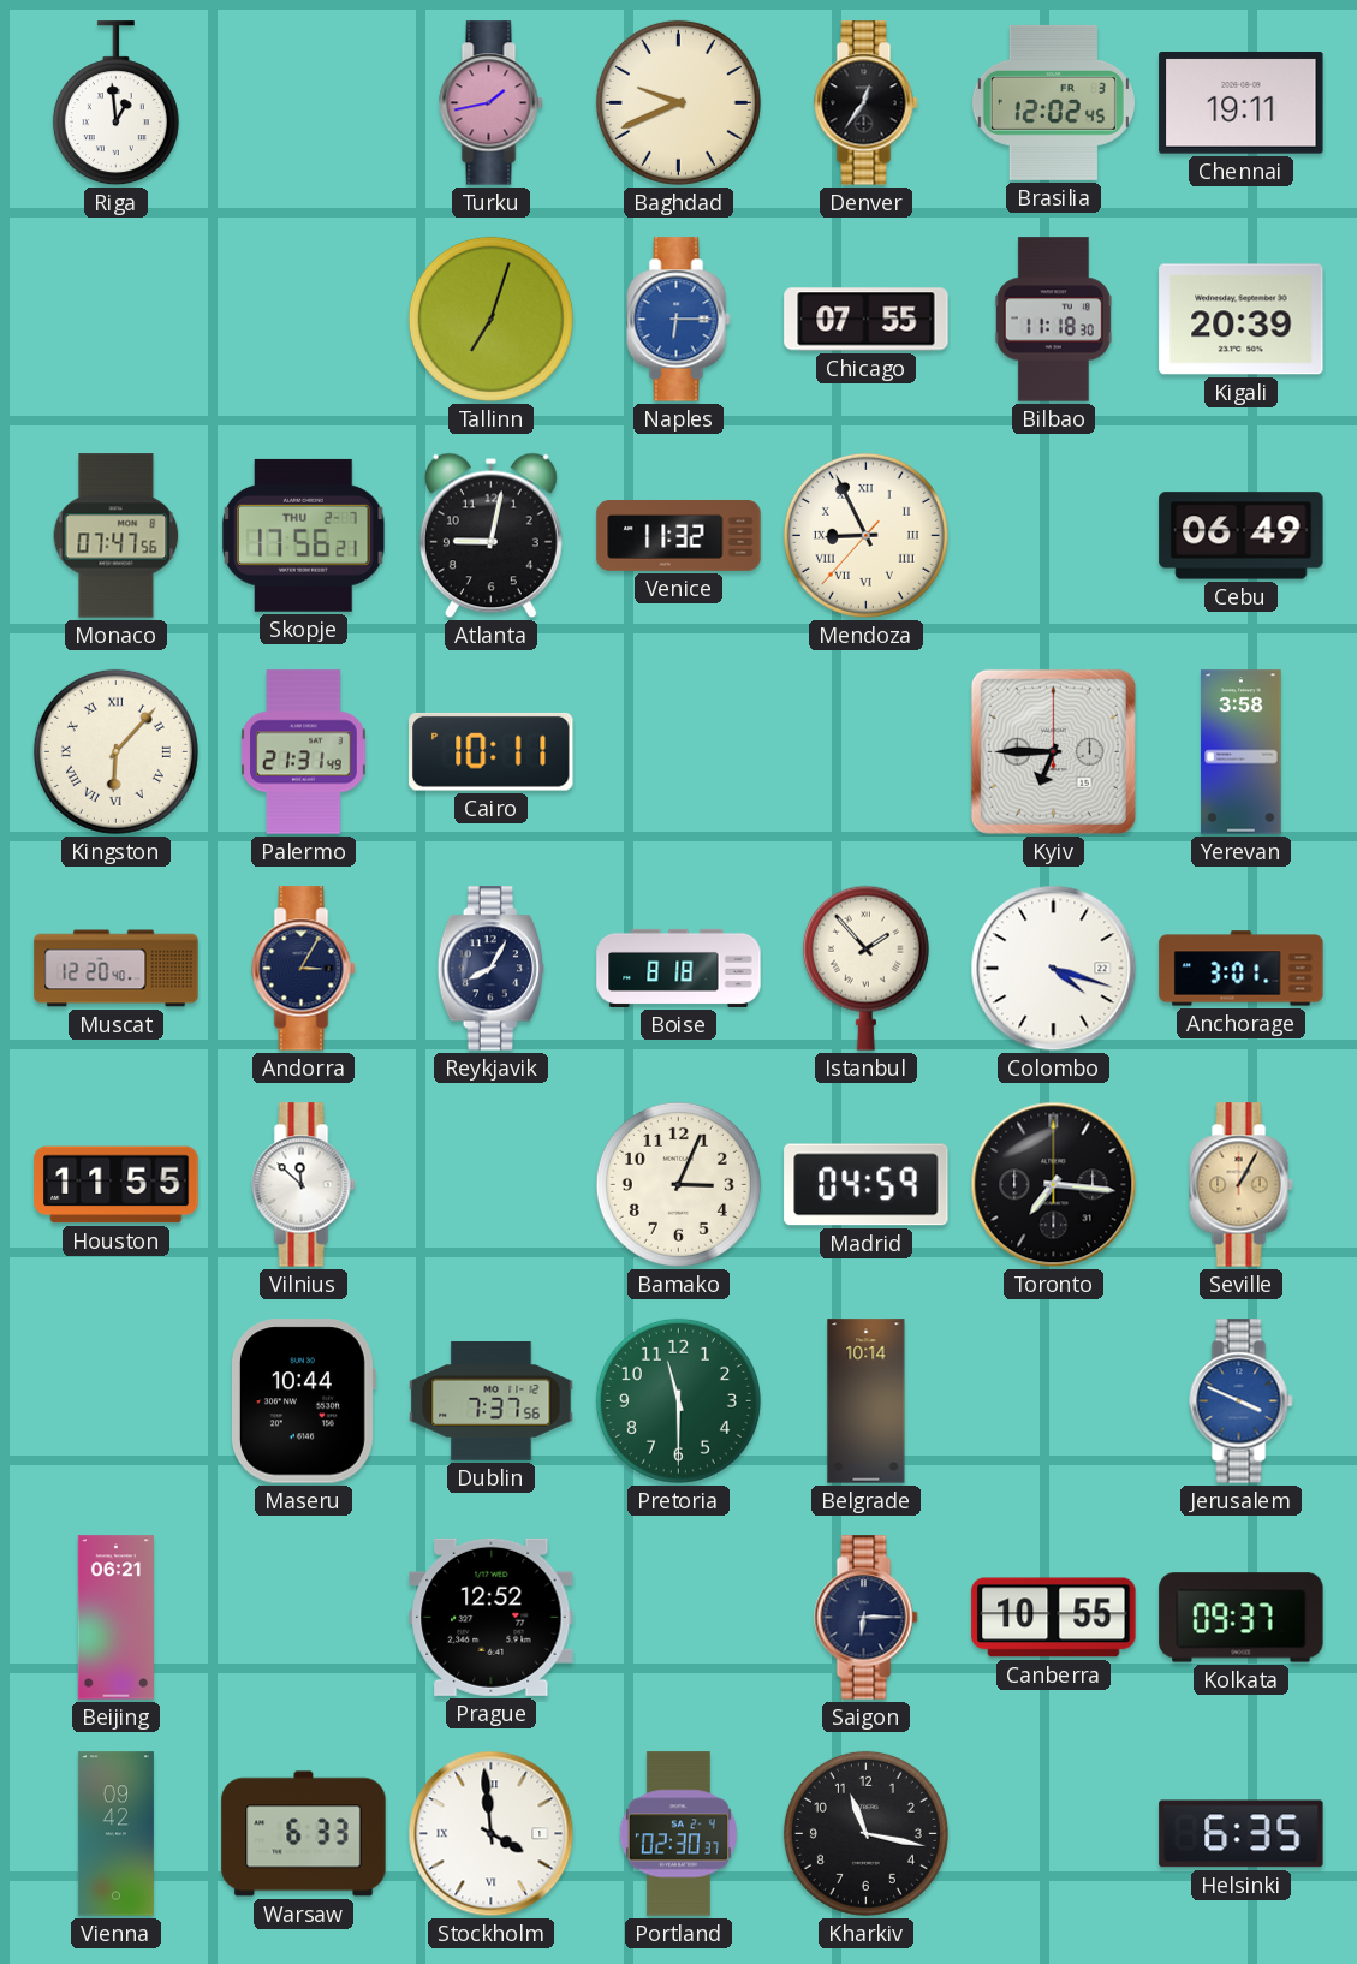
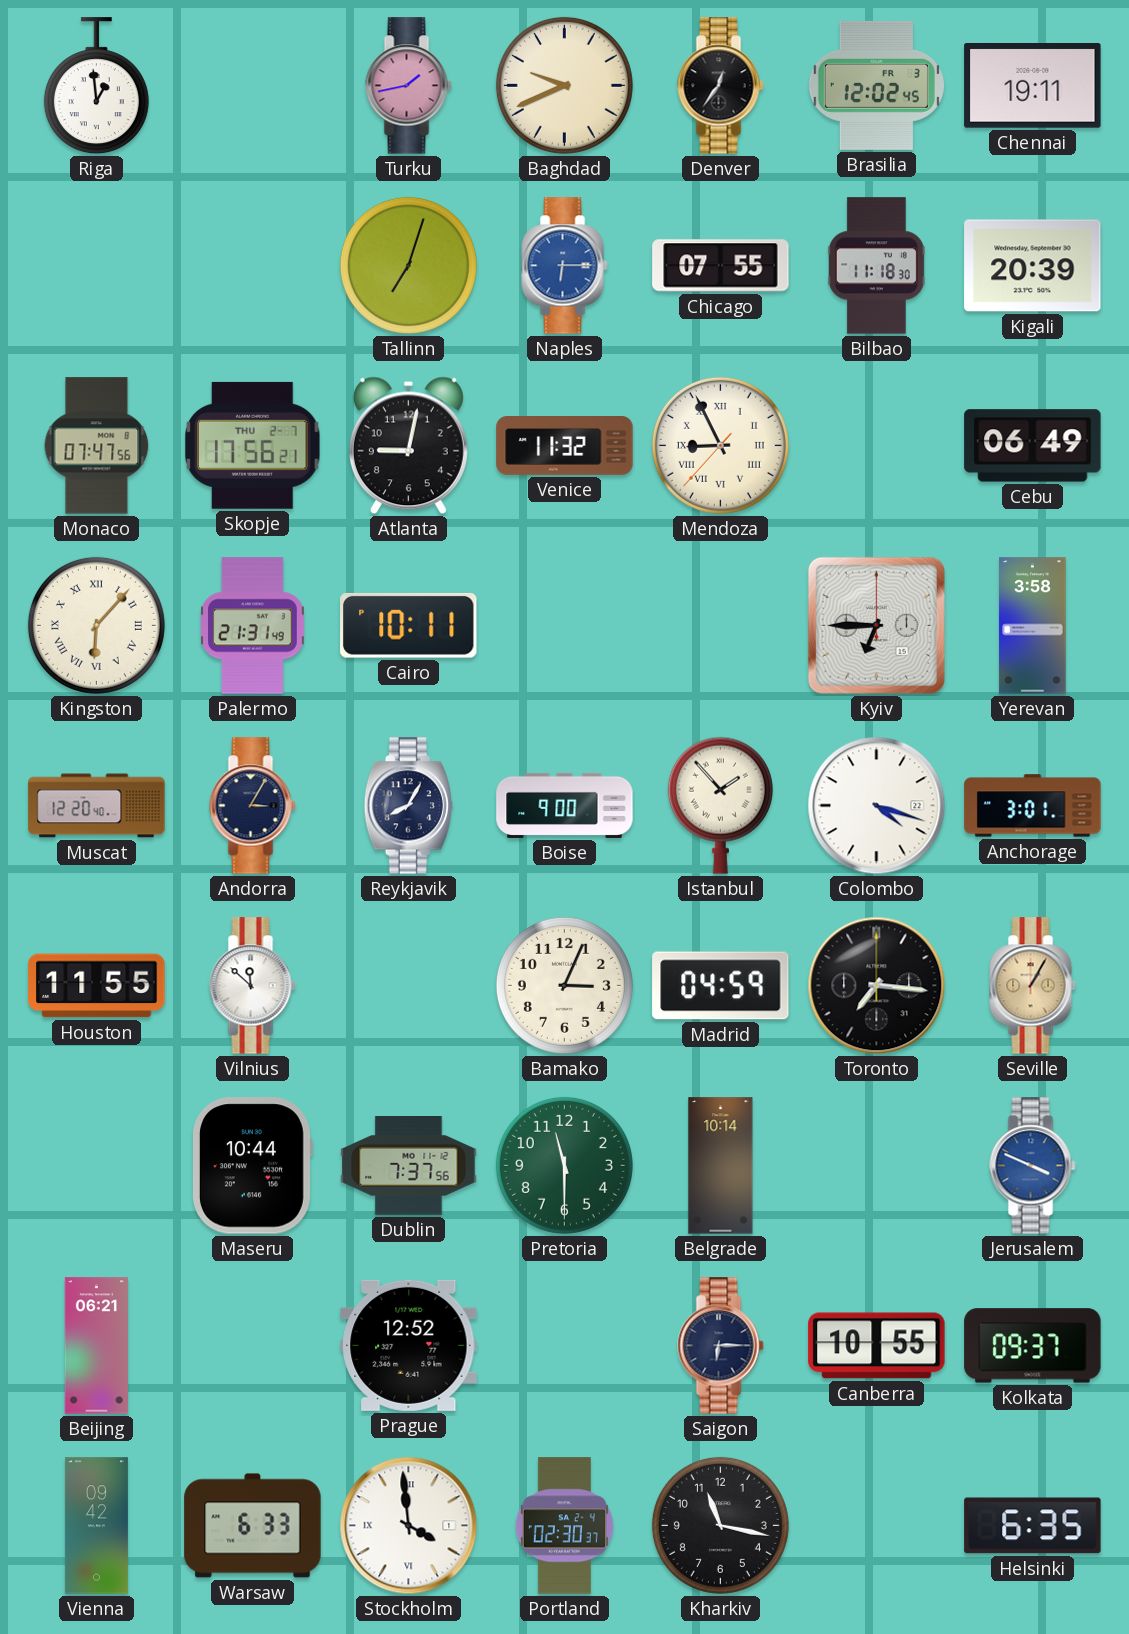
Boise: 8:18 -> 9:00 (565, 805)
